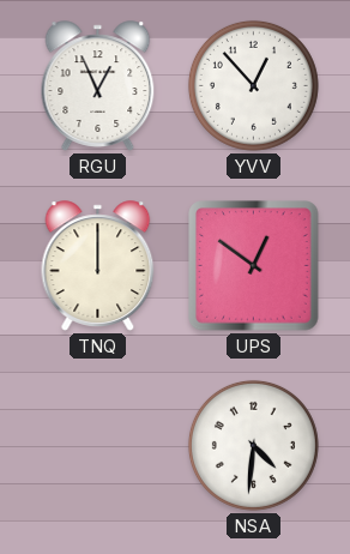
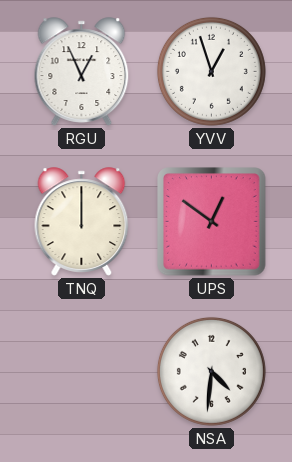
YVV: 12:53 -> 12:57 (211, 71)
